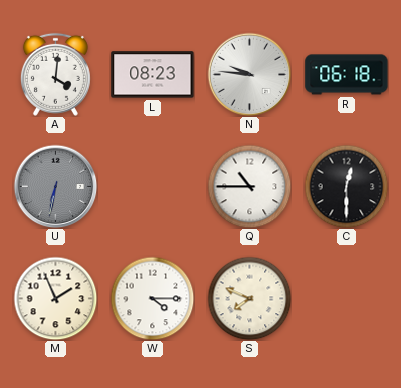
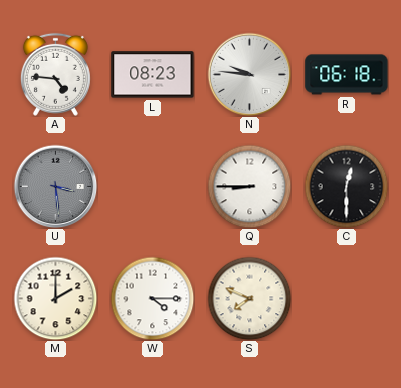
A: 4:01 -> 4:46 (55, 74)
U: 6:32 -> 3:29 (55, 186)
Q: 10:45 -> 8:45 (249, 186)
M: 1:56 -> 2:00 (55, 298)
